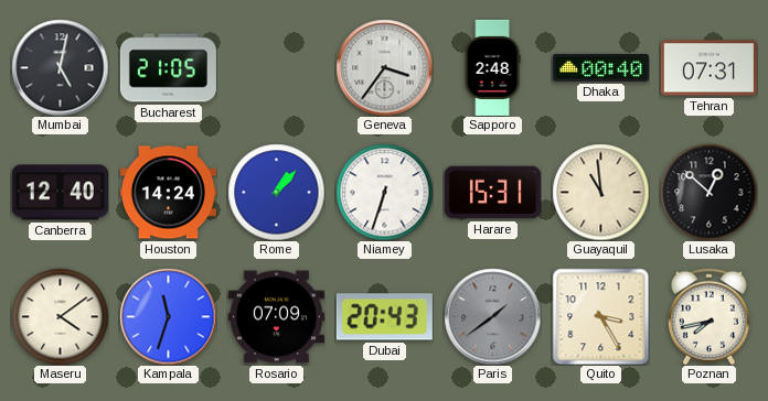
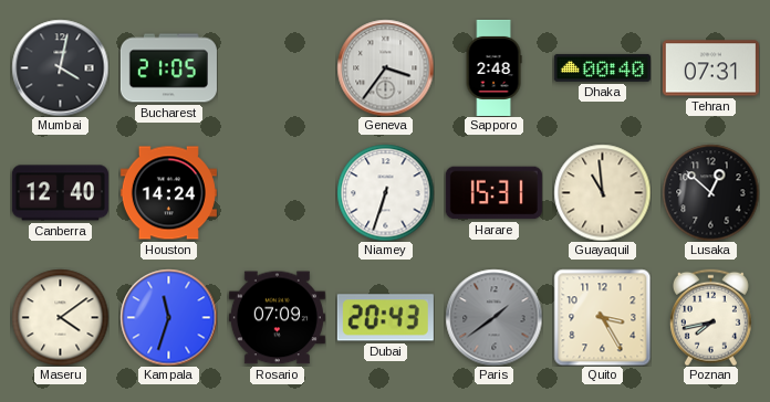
Mumbai: 5:02 -> 4:02 (60, 67)
Rome: 1:07 -> none (276, 192)
